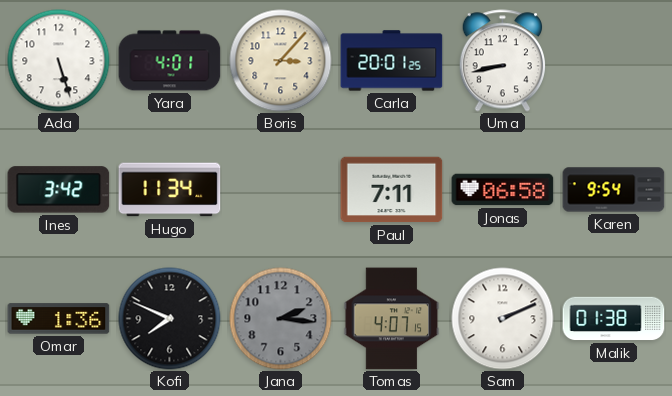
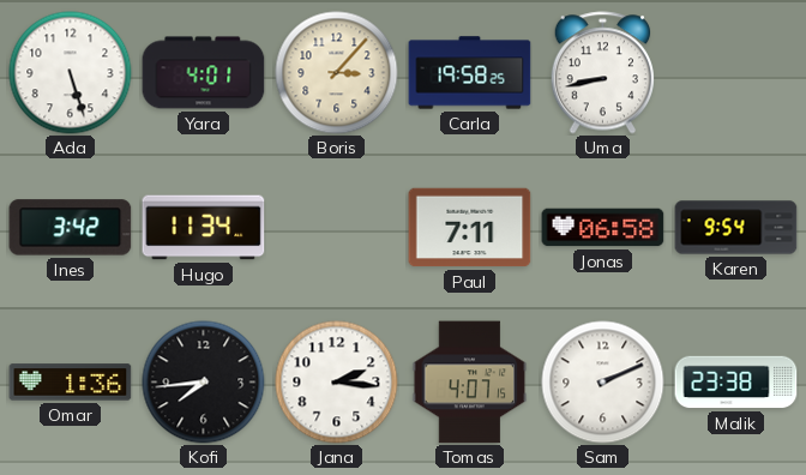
Carla: 20:01 -> 19:58 (470, 73)
Kofi: 7:49 -> 7:44 (204, 383)
Jana dial: grey -> white (337, 383)
Malik: 01:38 -> 23:38 (736, 383)
